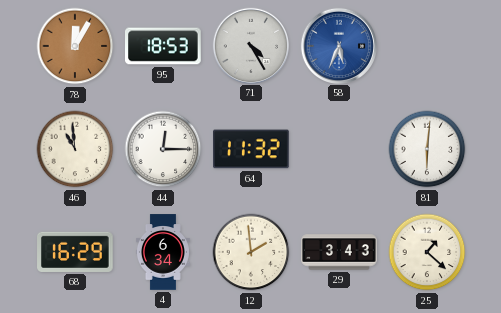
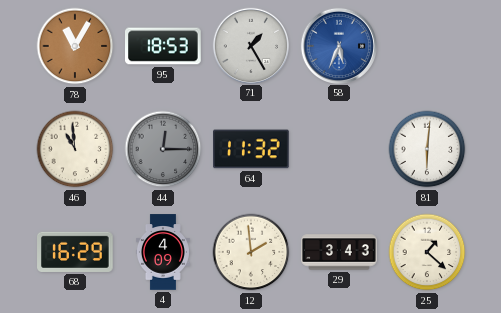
78: 12:05 -> 11:05 (75, 46)
71: 4:25 -> 1:25 (250, 45)
44 dial: white -> grey (163, 149)
4: 6:34 -> 4:09 (163, 252)
